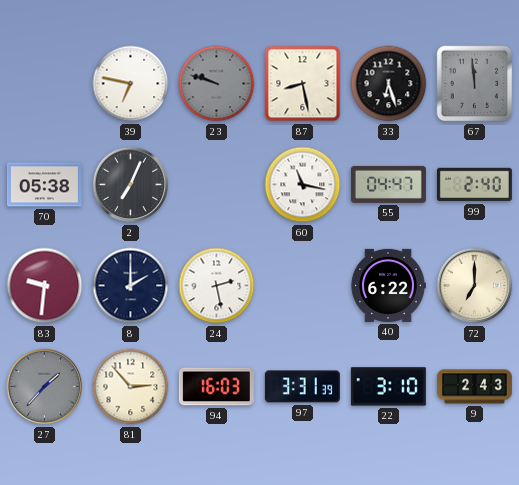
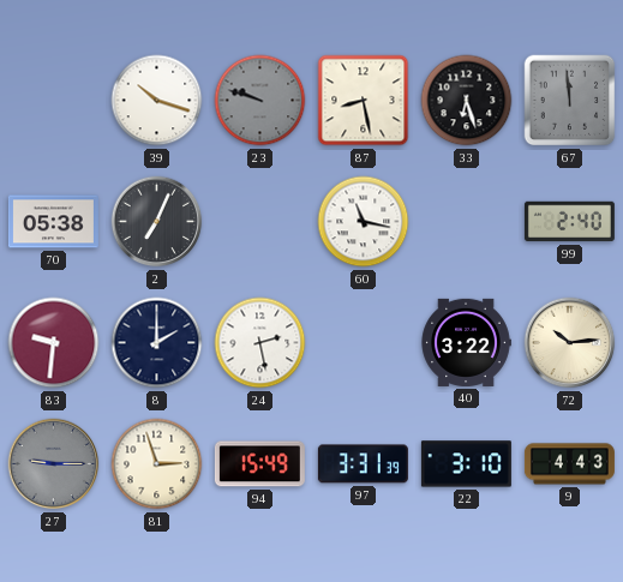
39: 6:47 -> 10:18 (157, 101)
55: 04:47 -> none (388, 184)
40: 6:22 -> 3:22 (466, 342)
72: 7:00 -> 10:14 (570, 343)
27: 1:37 -> 9:15 (54, 464)
81: 2:53 -> 2:57 (157, 464)
94: 16:03 -> 15:49 (259, 464)
9: 2:43 -> 4:43 (569, 464)
